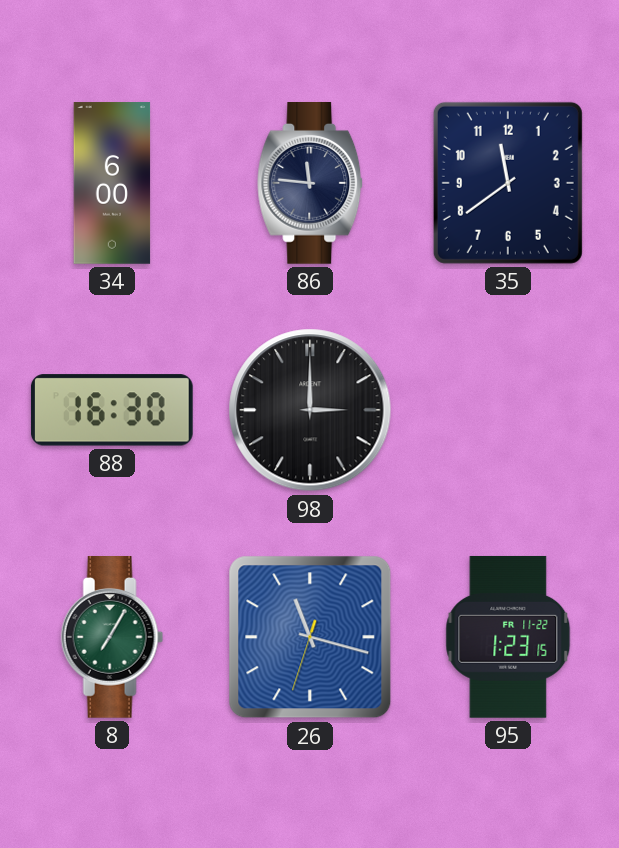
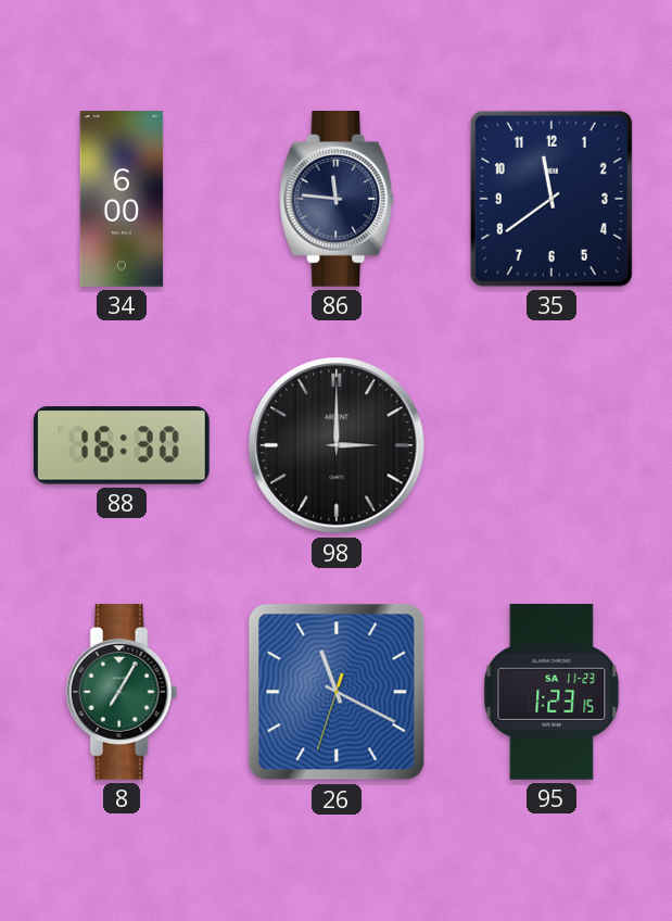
26: 11:17 -> 11:19 (337, 692)
95 date: FR 11-22 -> SA 11-23 (551, 692)
